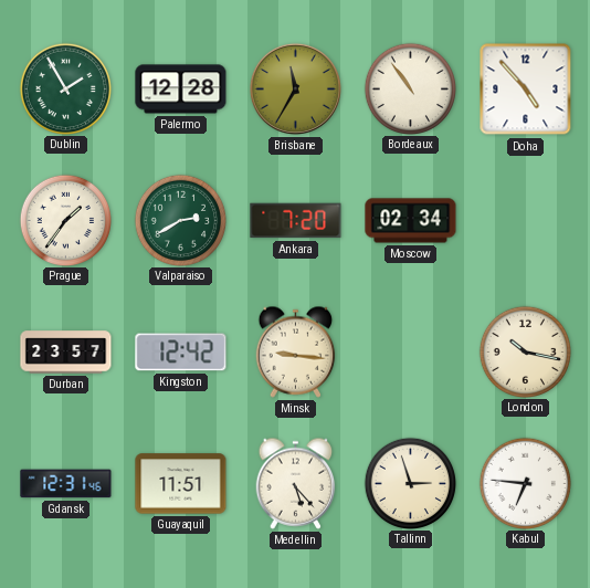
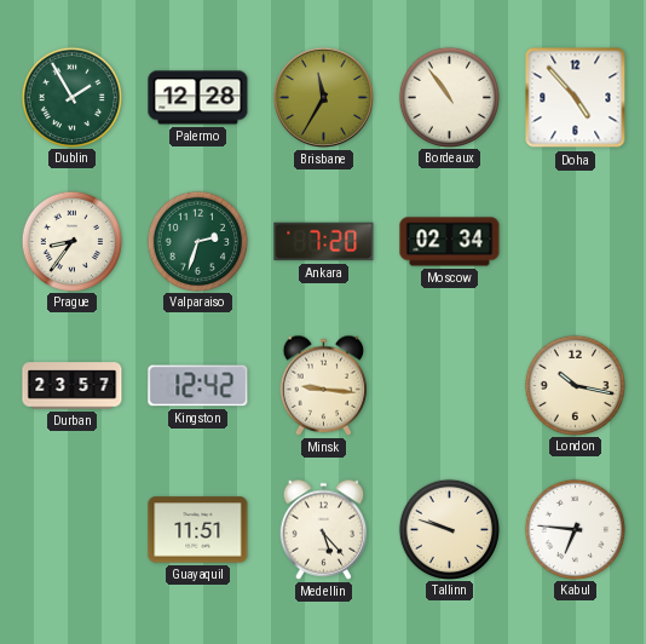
Prague: 1:36 -> 8:36 (71, 241)
Valparaiso: 2:40 -> 2:33 (197, 241)
Gdansk: 12:31 -> none (66, 484)
Tallinn: 2:57 -> 9:48 (449, 529)
